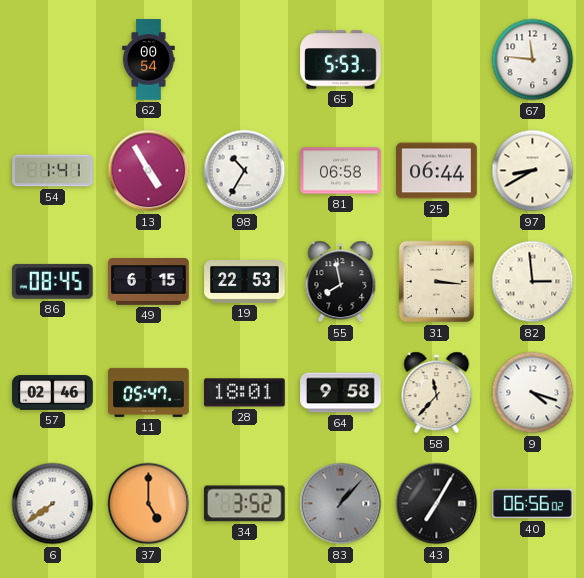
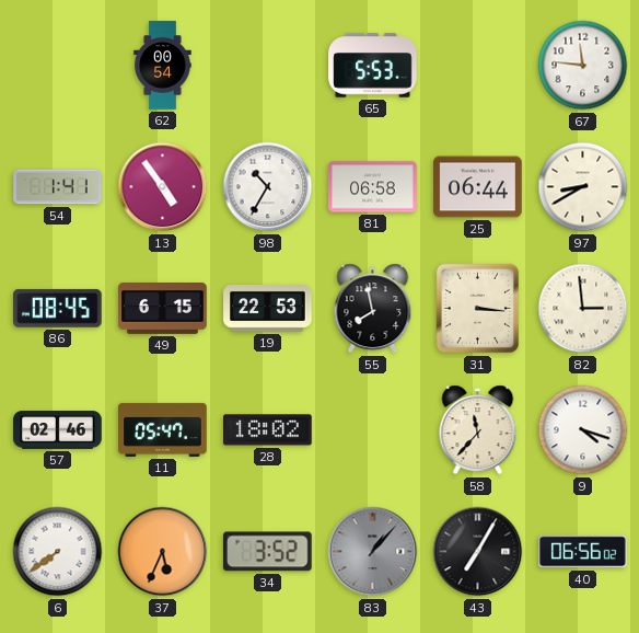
13: 4:55 -> 4:54 (163, 187)
28: 18:01 -> 18:02 (268, 430)
64: 9:58 -> none (341, 393)
37: 5:00 -> 5:34 (163, 552)
